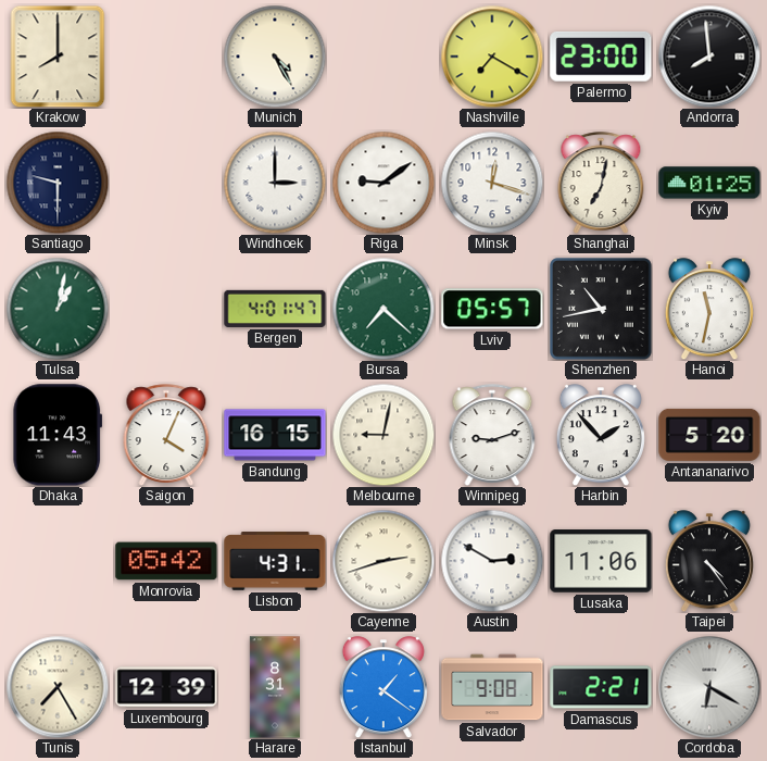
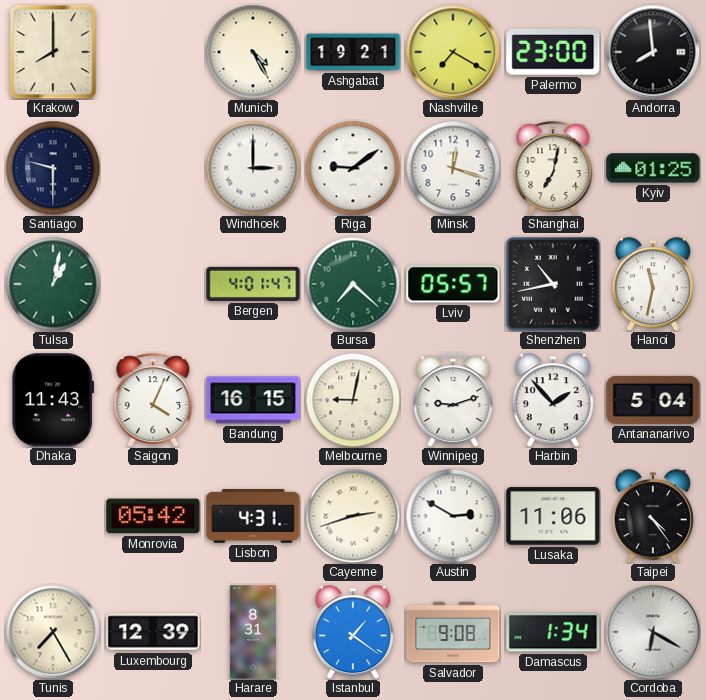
Ashgabat: none -> 19:21 (353, 52)
Antananarivo: 5:20 -> 5:04 (653, 400)
Damascus: 2:21 -> 1:34 (553, 632)
